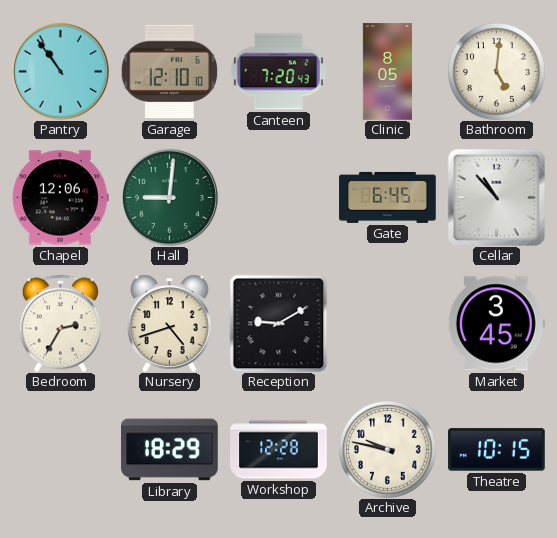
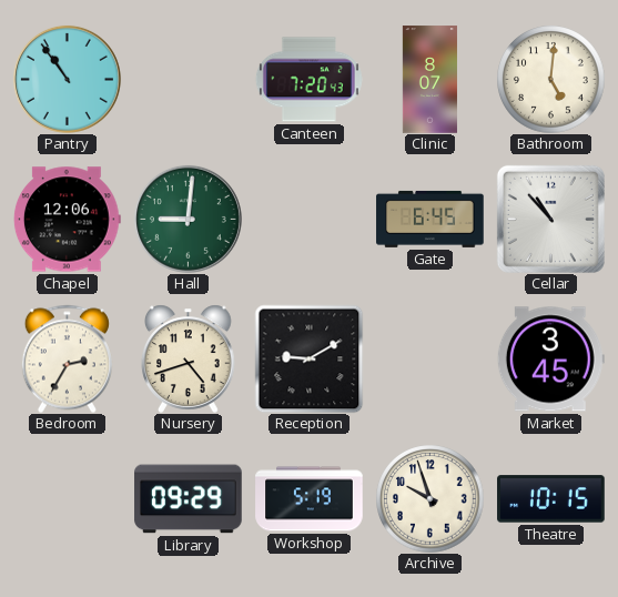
Garage: 12:10 -> none (169, 72)
Clinic: 8:05 -> 8:07 (429, 80)
Library: 18:29 -> 09:29 (189, 499)
Workshop: 12:28 -> 5:19 (310, 499)
Archive: 9:47 -> 9:57 (430, 499)
